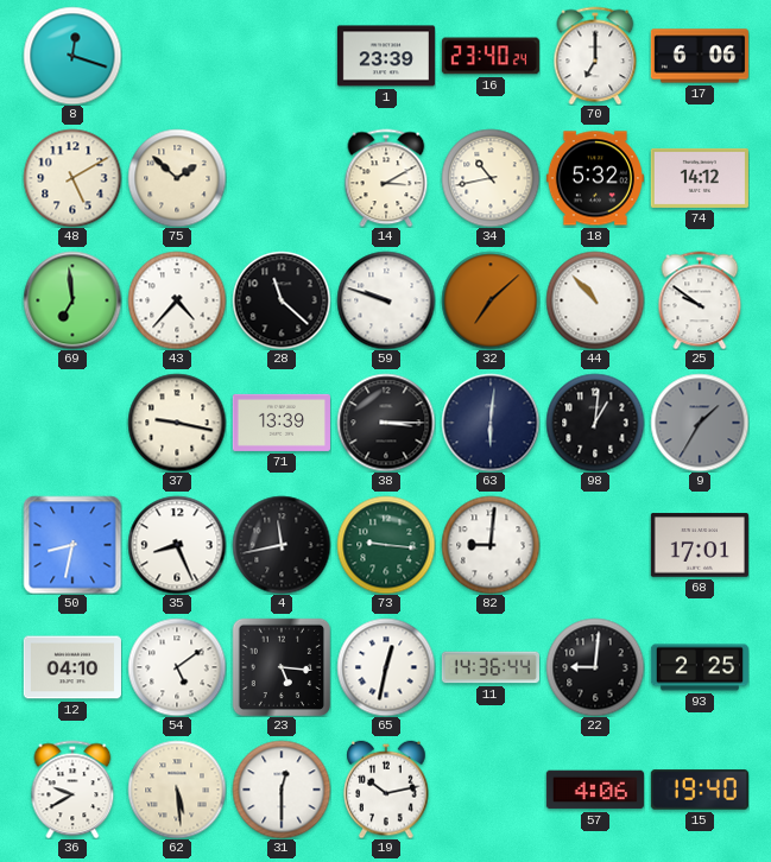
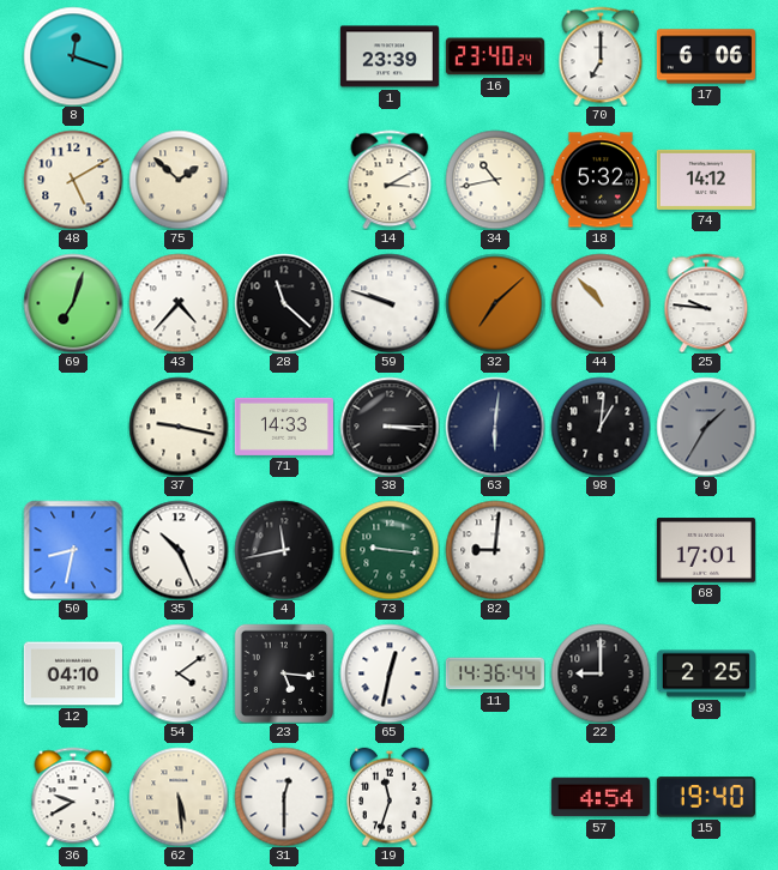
69: 6:59 -> 7:03 (73, 303)
25: 9:51 -> 9:46 (706, 303)
71: 13:39 -> 14:33 (284, 427)
35: 8:26 -> 10:26 (179, 550)
54: 5:09 -> 4:09 (179, 673)
22: 9:01 -> 9:00 (601, 673)
19: 10:13 -> 11:33 (390, 797)
57: 4:06 -> 4:54 (601, 797)
